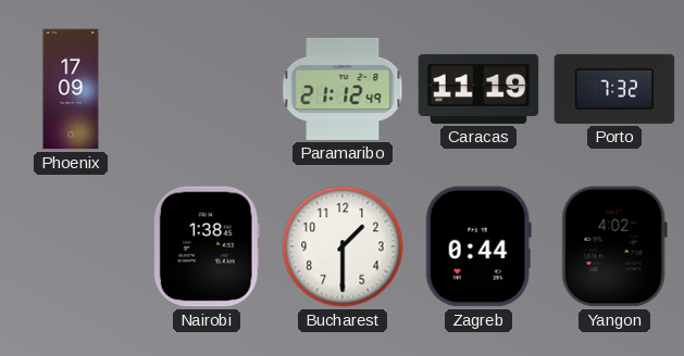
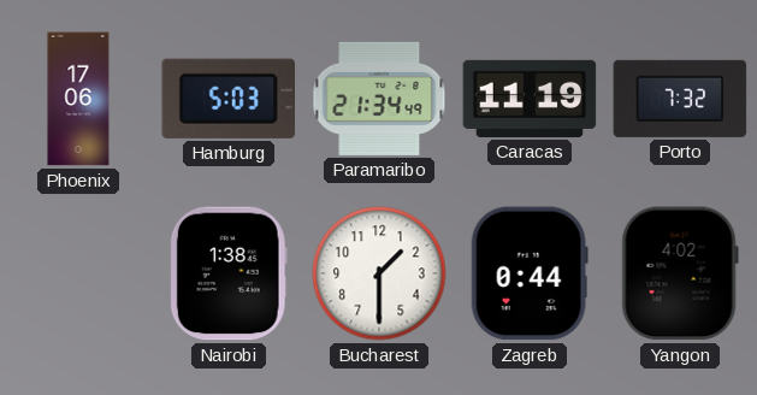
Phoenix: 17:09 -> 17:06 (78, 99)
Hamburg: none -> 5:03 (229, 99)
Paramaribo: 21:12 -> 21:34 (379, 99)
